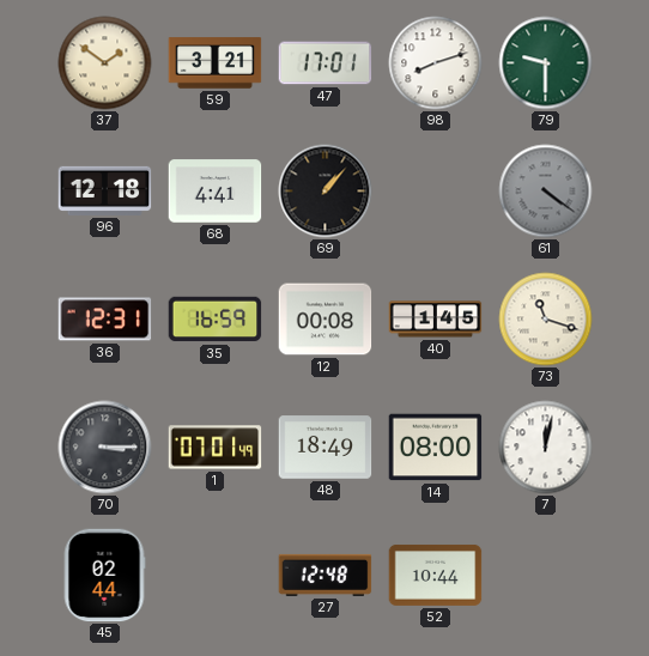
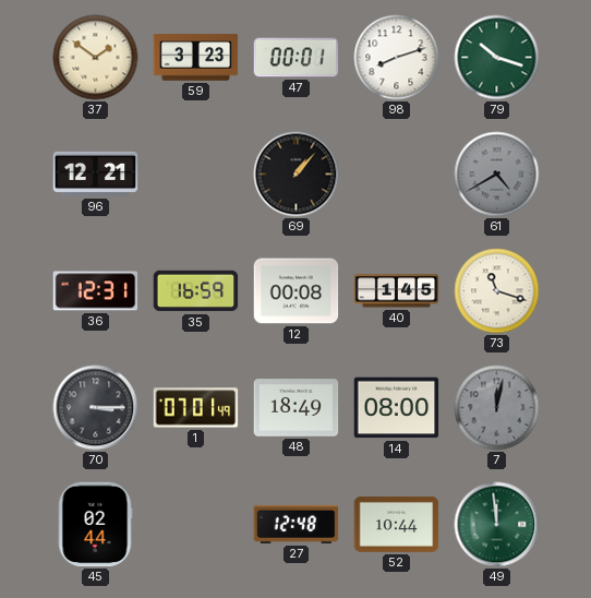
59: 3:21 -> 3:23 (196, 58)
47: 17:01 -> 00:01 (297, 58)
79: 9:30 -> 10:18 (497, 58)
96: 12:18 -> 12:21 (96, 174)
68: 4:41 -> none (216, 192)
61: 4:21 -> 4:40 (497, 175)
7 dial: white -> grey (497, 408)
49: none -> 11:59 (497, 525)
